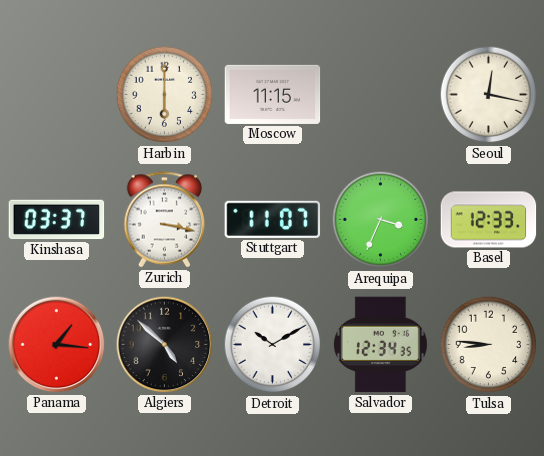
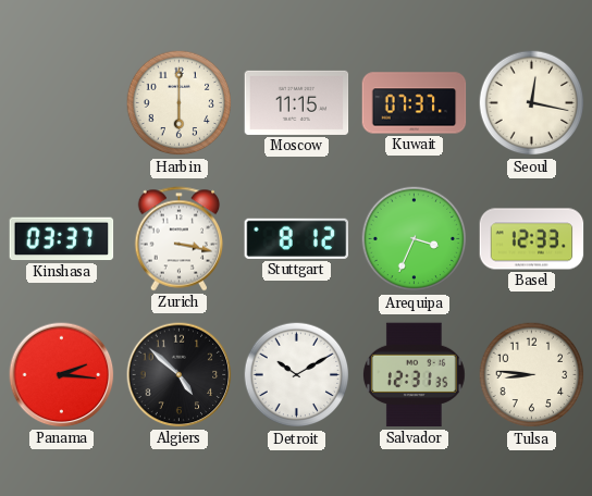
Kuwait: none -> 07:37 (415, 103)
Stuttgart: 11:07 -> 8:12 (297, 238)
Panama: 1:16 -> 2:16 (62, 375)
Salvador: 12:34 -> 12:31 (414, 375)
